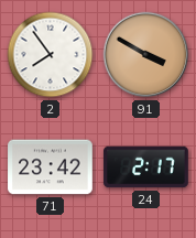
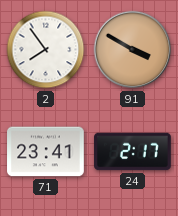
71: 23:42 -> 23:41 (46, 152)
